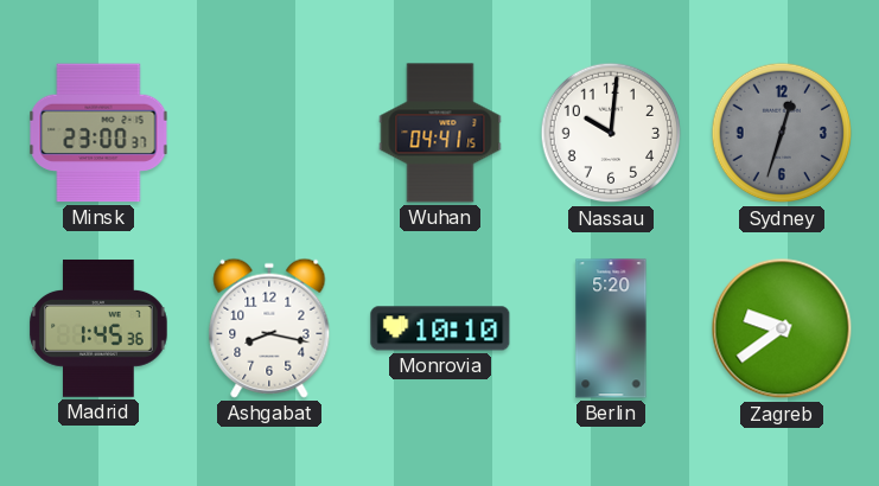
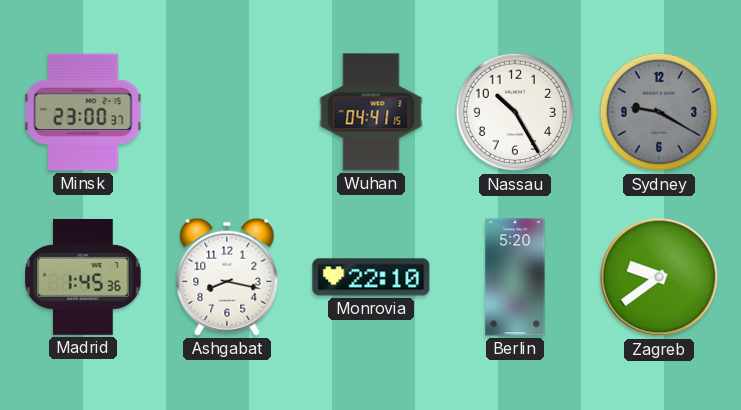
Nassau: 10:01 -> 10:25 (515, 112)
Sydney: 12:33 -> 9:20 (659, 112)
Monrovia: 10:10 -> 22:10 (371, 277)
